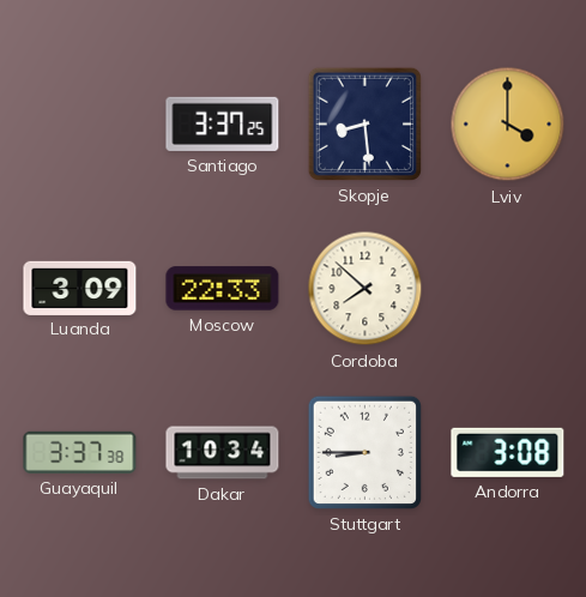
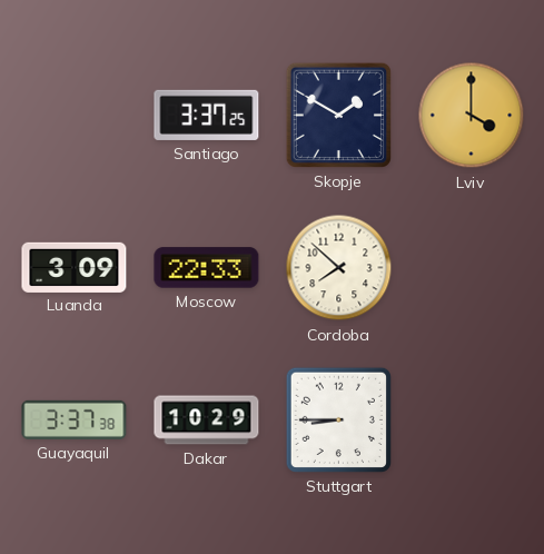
Skopje: 8:29 -> 1:50 (338, 115)
Dakar: 10:34 -> 10:29 (207, 421)
Andorra: 3:08 -> none (508, 452)
